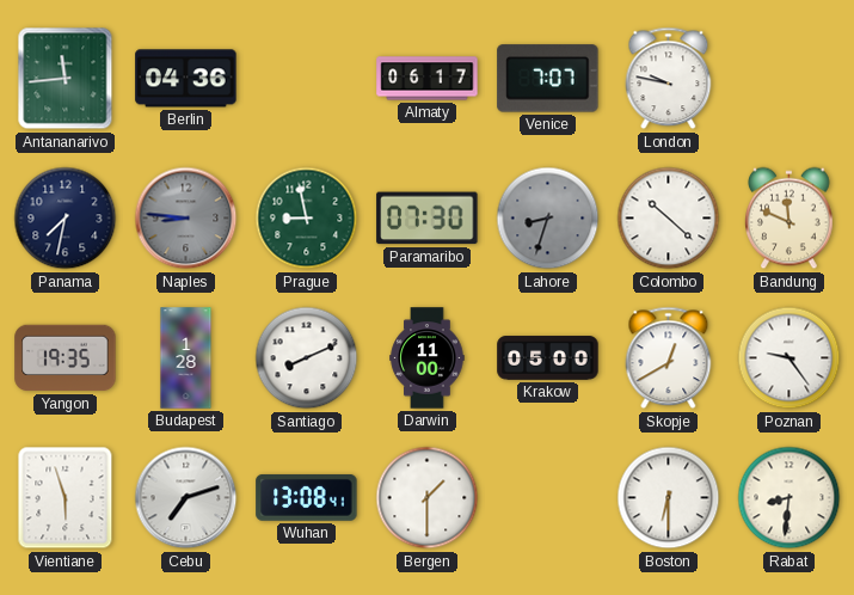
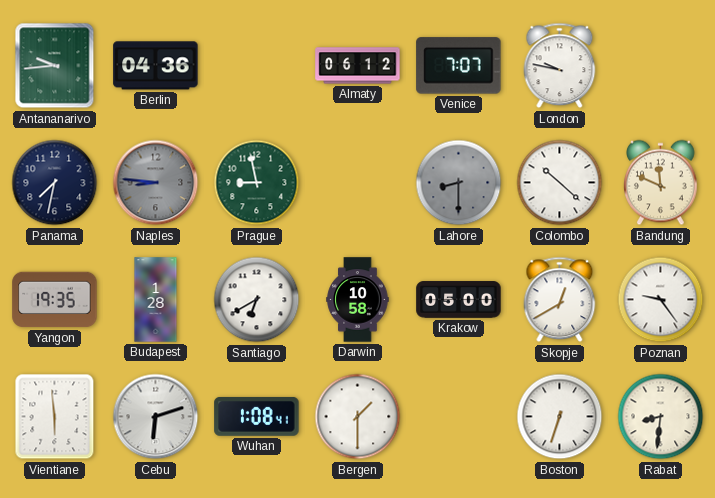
Antananarivo: 11:44 -> 9:44 (55, 66)
Almaty: 06:17 -> 06:12 (358, 66)
Paramaribo: 07:30 -> none (428, 219)
Lahore: 8:33 -> 8:30 (459, 183)
Santiago: 8:11 -> 6:40 (257, 300)
Darwin: 11:00 -> 10:58 (358, 300)
Vientiane: 5:57 -> 5:59 (55, 417)
Cebu: 7:12 -> 6:12 (156, 417)
Wuhan: 13:08 -> 1:08 (257, 416)
Boston: 6:30 -> 6:33 (560, 417)
